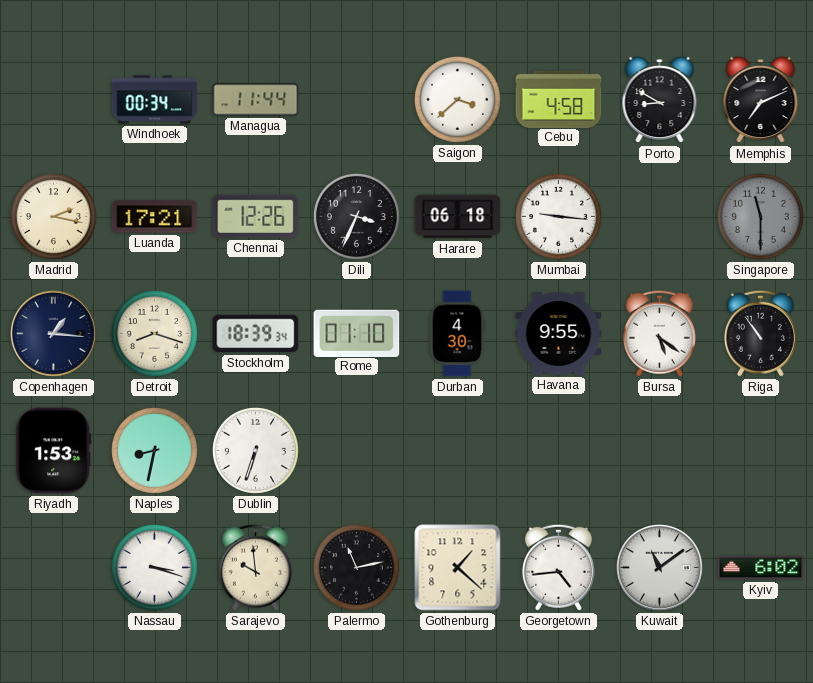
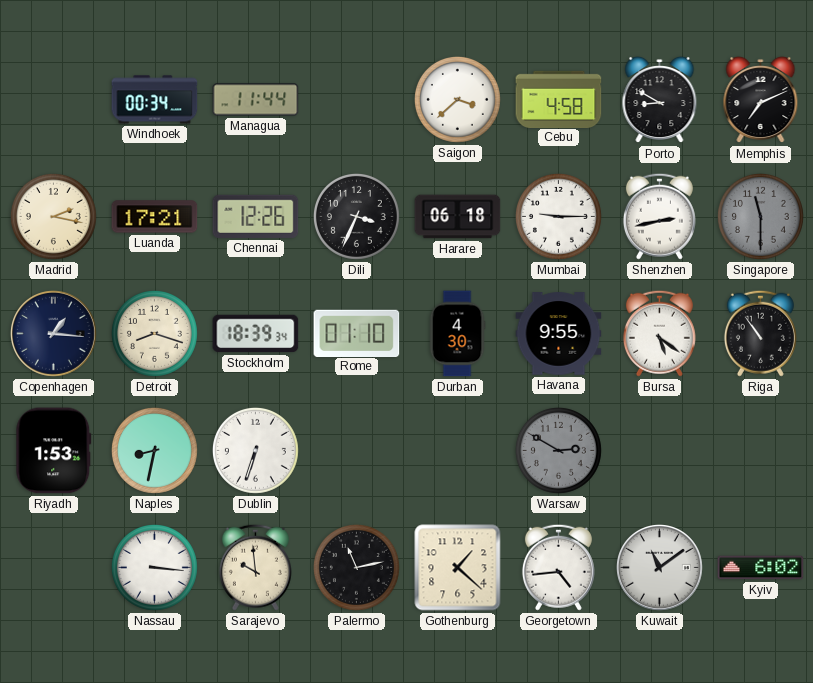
Mumbai: 9:16 -> 9:15 (558, 216)
Shenzhen: none -> 2:43 (659, 216)
Warsaw: none -> 2:50 (558, 450)
Nassau: 3:18 -> 3:16 (154, 567)
